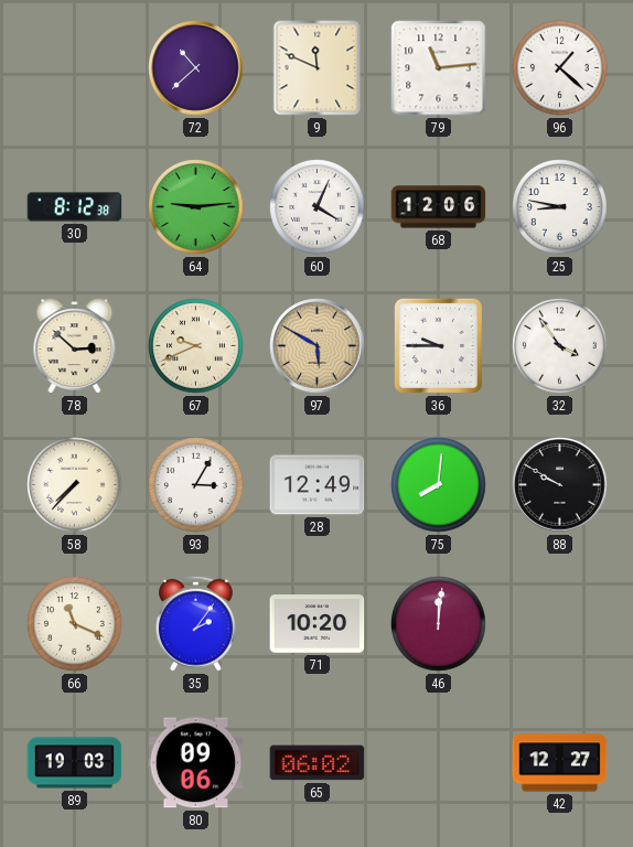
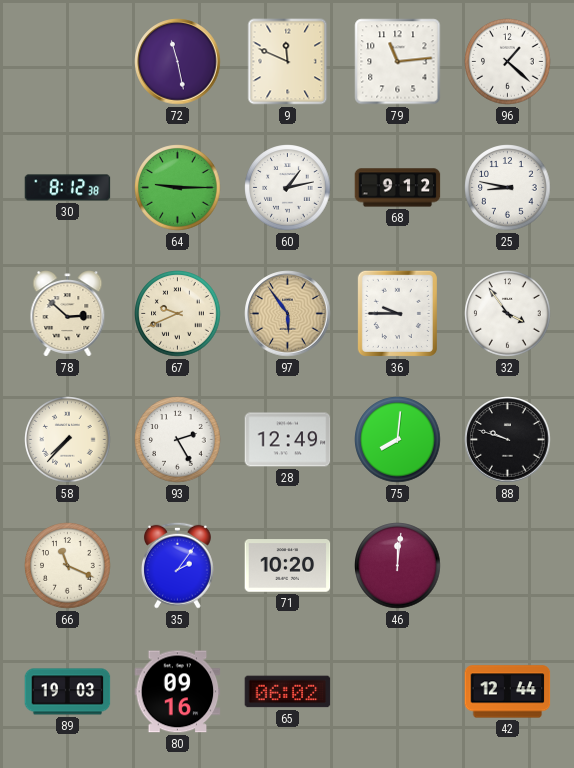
72: 10:38 -> 11:28 (178, 62)
64: 9:14 -> 9:15 (178, 188)
60: 4:04 -> 1:13 (288, 188)
68: 12:06 -> 9:12 (398, 188)
97: 5:50 -> 5:54 (288, 314)
93: 3:05 -> 2:25 (178, 440)
88: 9:50 -> 9:48 (508, 440)
80: 09:06 -> 09:16 (178, 692)
42: 12:27 -> 12:44 (508, 692)
